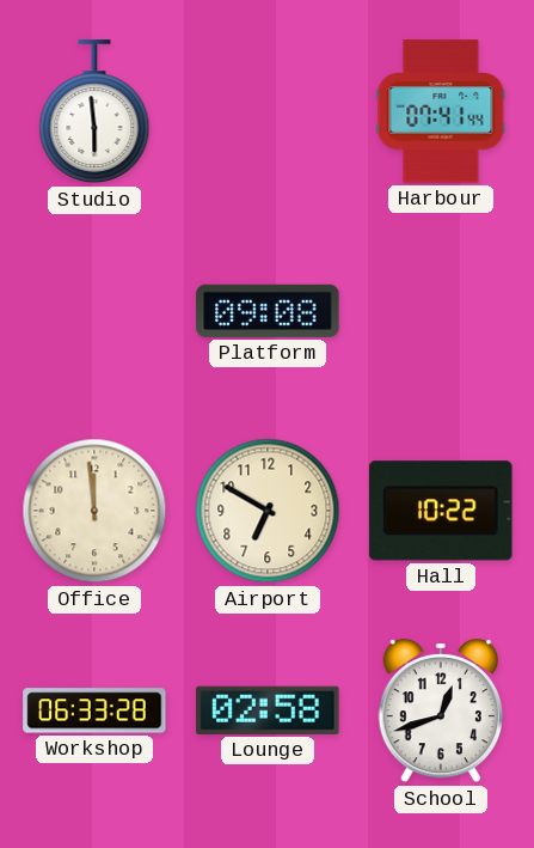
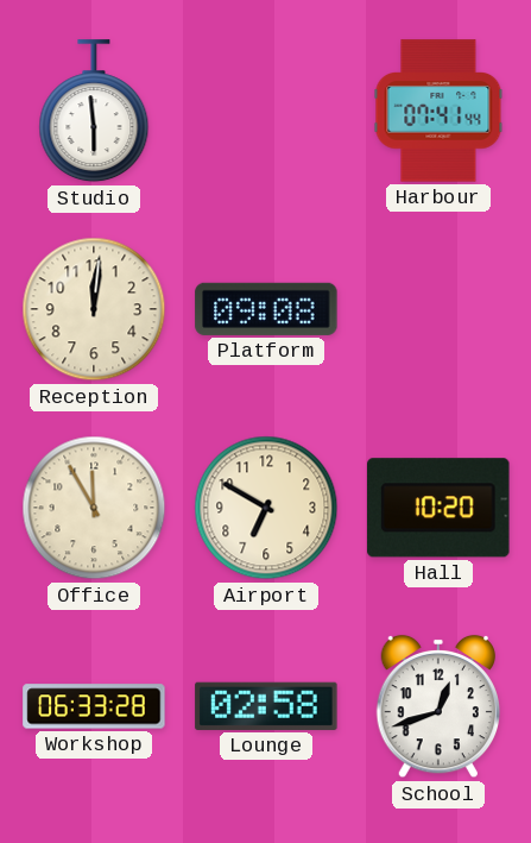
Reception: none -> 12:01 (94, 309)
Office: 11:59 -> 11:55 (94, 508)
Hall: 10:22 -> 10:20 (438, 508)
